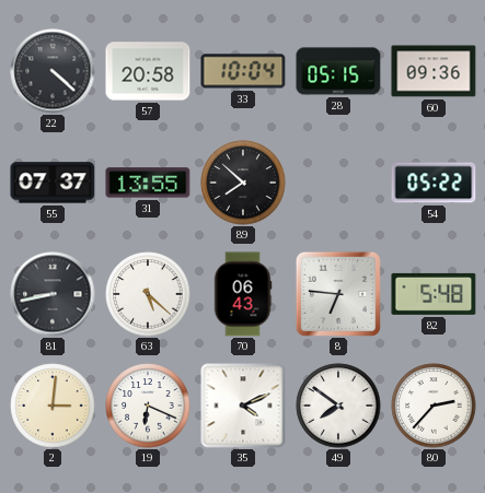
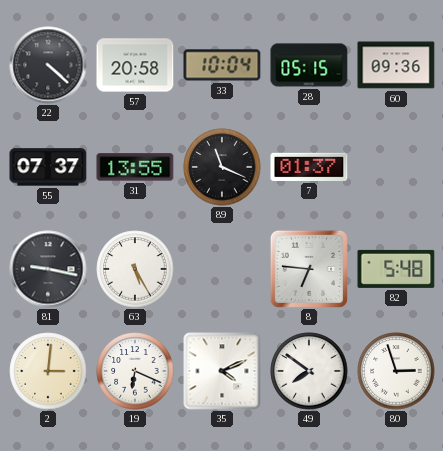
89: 7:52 -> 11:19 (222, 167)
7: none -> 01:37 (309, 167)
54: 05:22 -> none (434, 183)
81: 8:43 -> 9:17 (48, 269)
63: 5:22 -> 5:25 (135, 269)
70: 06:43 -> none (243, 294)
80: 2:37 -> 2:57 (396, 371)
